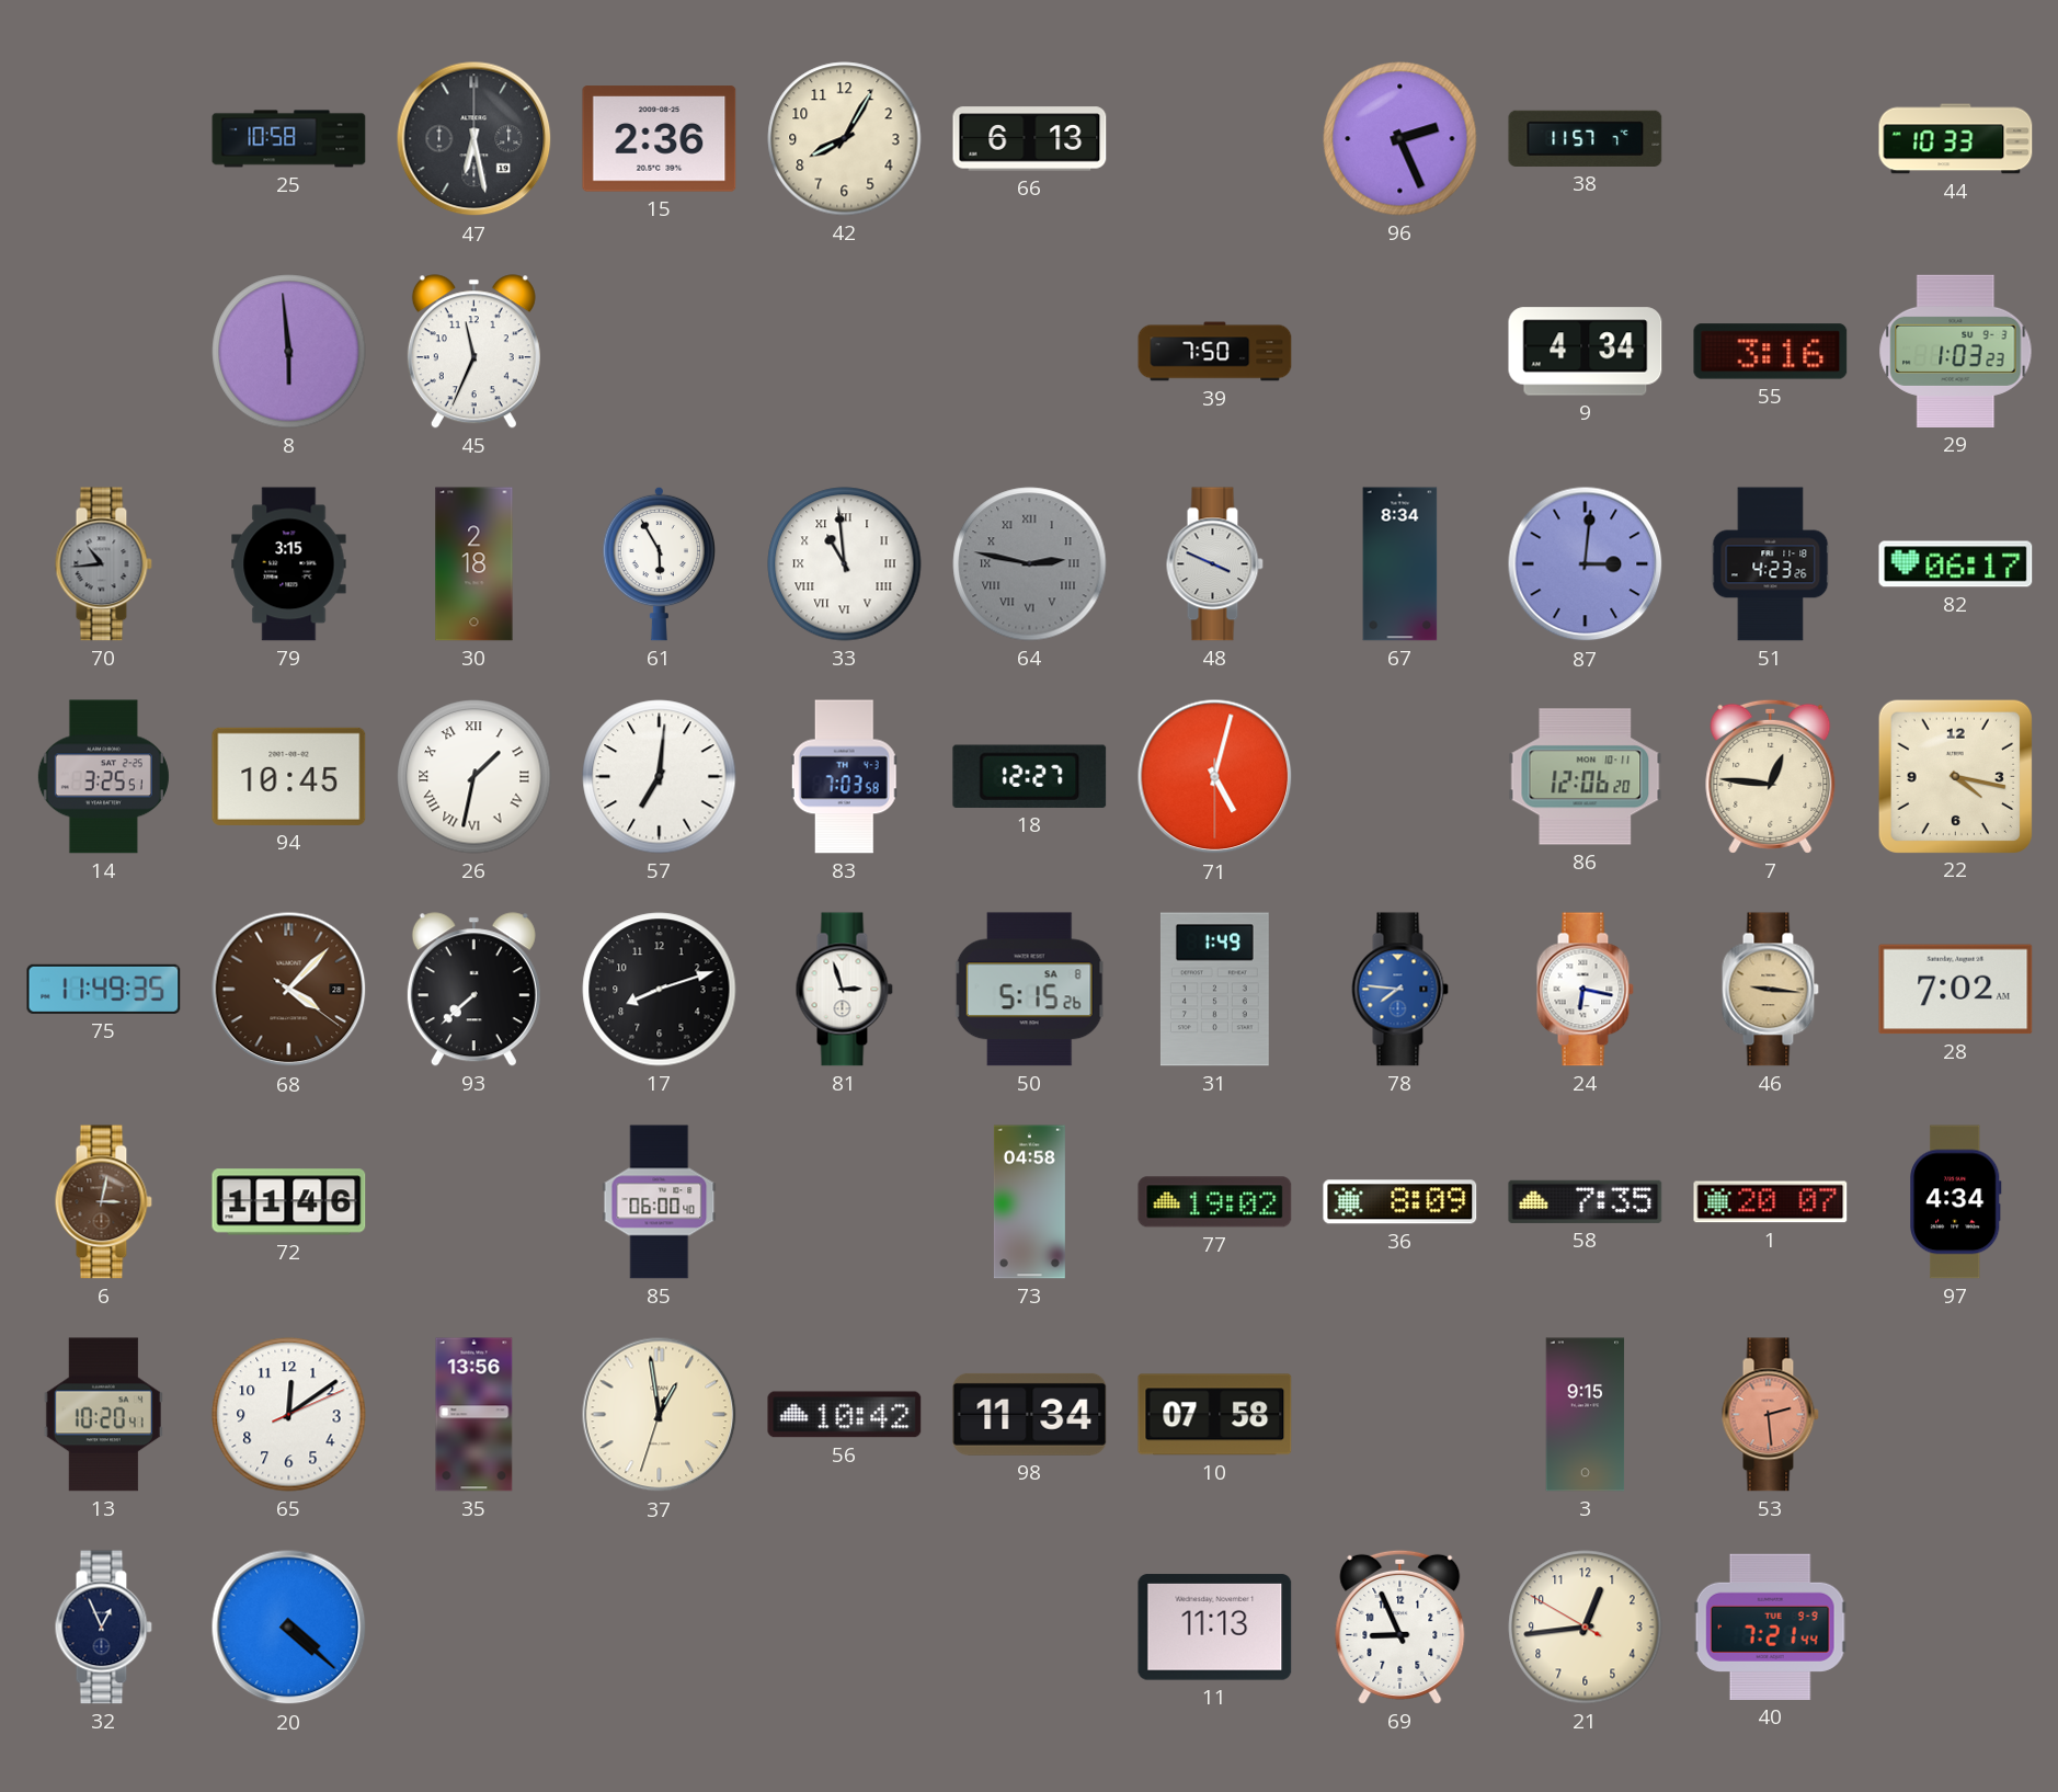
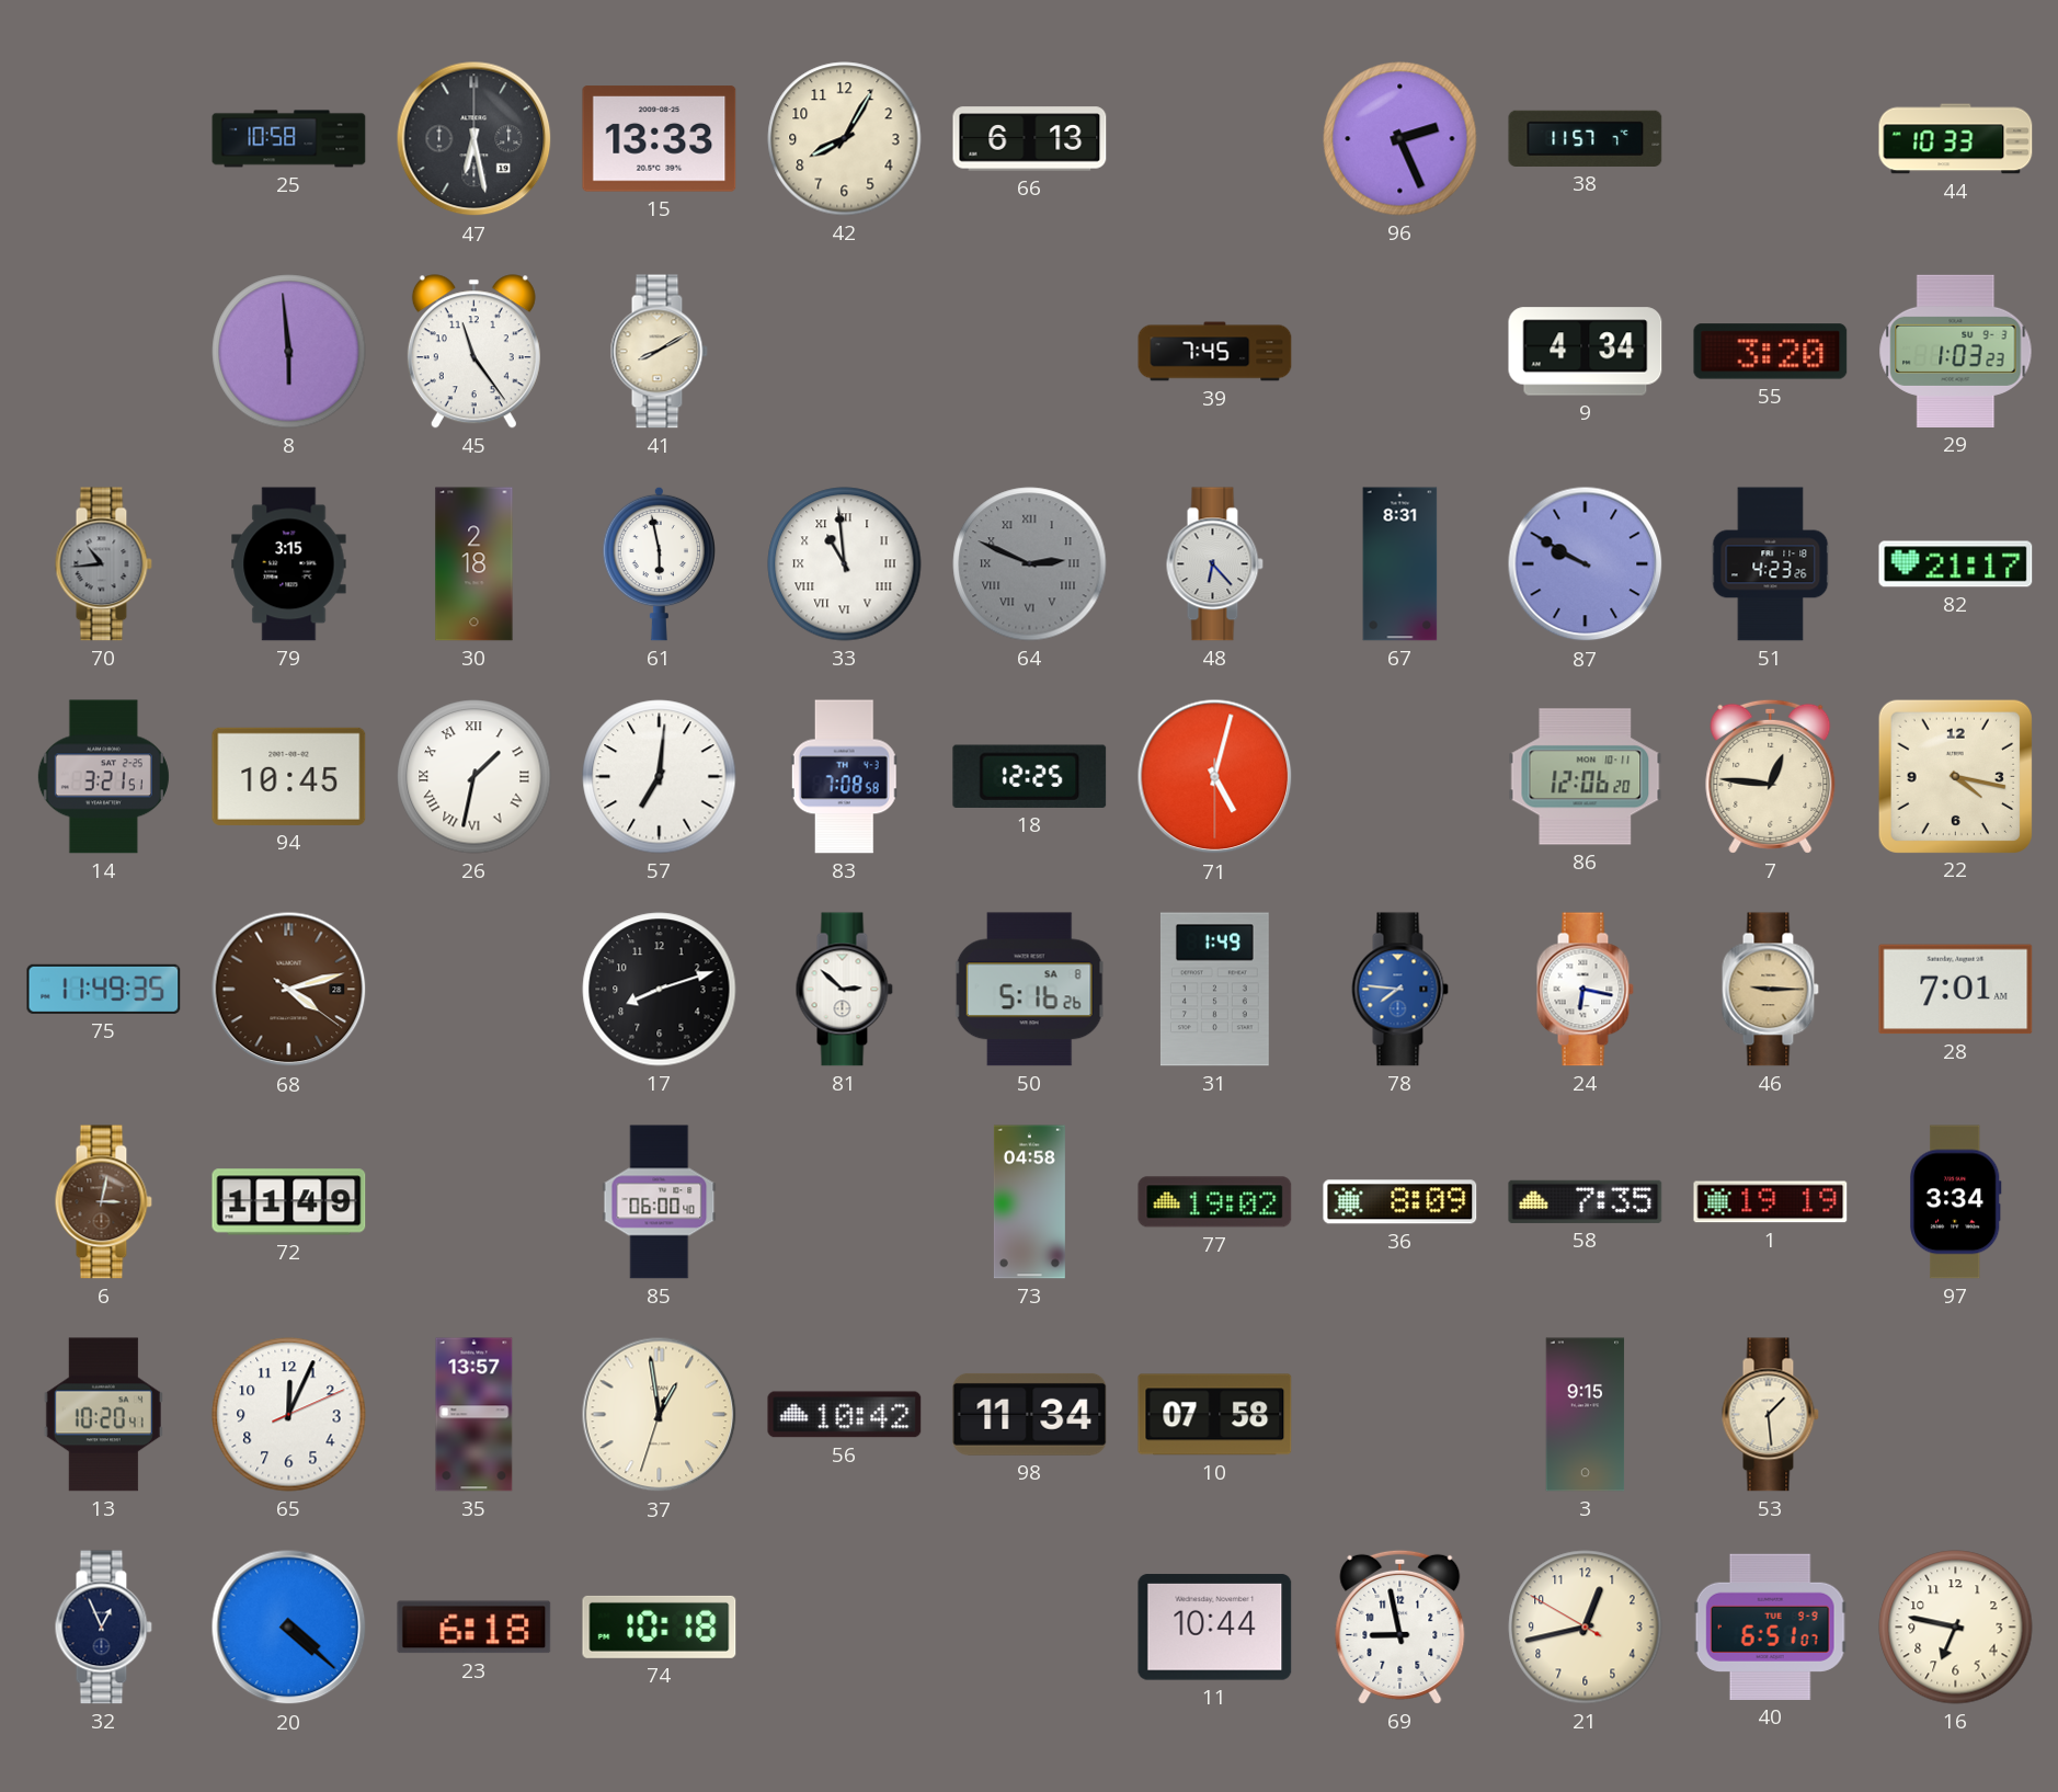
15: 2:36 -> 13:33 (660, 139)
45: 11:34 -> 11:24 (473, 352)
41: none -> 8:10 (659, 352)
39: 7:50 -> 7:45 (1215, 352)
55: 3:16 -> 3:20 (1771, 352)
61: 5:55 -> 5:58 (659, 563)
64: 2:47 -> 2:49 (1030, 564)
48: 3:49 -> 6:23 (1214, 564)
67: 8:34 -> 8:31 (1400, 564)
87: 3:01 -> 9:50 (1586, 564)
82: 06:17 -> 21:17 (1956, 564)
14: 3:25 -> 3:21 (103, 777)
83: 7:03 -> 7:08 (845, 777)
18: 12:27 -> 12:25 (1030, 776)
68: 4:07 -> 4:12 (289, 990)
93: 7:38 -> none (473, 990)
81: 2:57 -> 2:52 (844, 990)
50: 5:15 -> 5:16 (1029, 990)
46: 9:16 -> 9:15 (1770, 990)
28: 7:02 -> 7:01 (1956, 990)
72: 11:46 -> 11:49 (289, 1202)
1: 20:07 -> 19:19 (1771, 1202)
97: 4:34 -> 3:34 (1956, 1202)
65: 12:09 -> 12:04 (289, 1415)
35: 13:56 -> 13:57 (475, 1415)
53: 2:29 -> 1:29 (1770, 1415)
53 dial: salmon -> cream (1770, 1415)
23: none -> 6:18 (475, 1628)
74: none -> 10:18 (660, 1627)
11: 11:13 -> 10:44 (1215, 1628)
69: 8:56 -> 8:58 (1400, 1627)
21: 12:43 -> 12:42 (1586, 1628)
40: 7:21 -> 6:51 (1770, 1627)
16: none -> 6:47 (1956, 1628)
